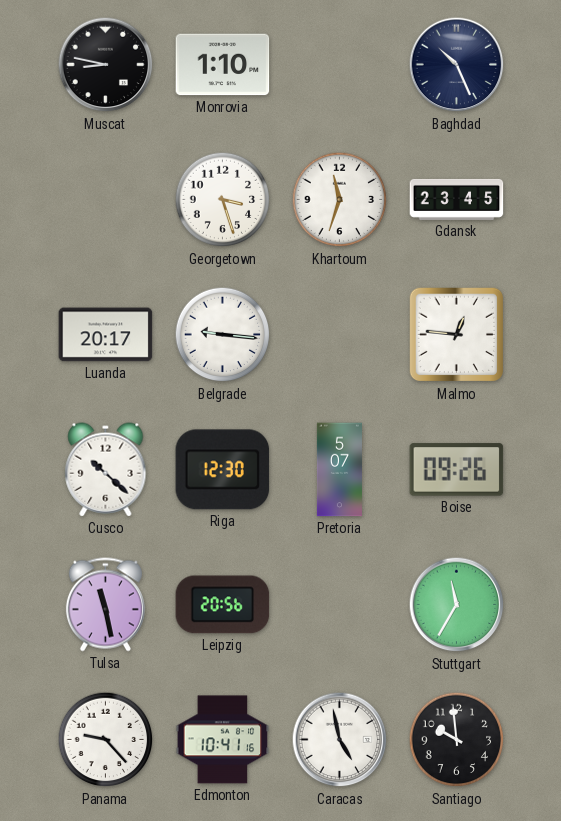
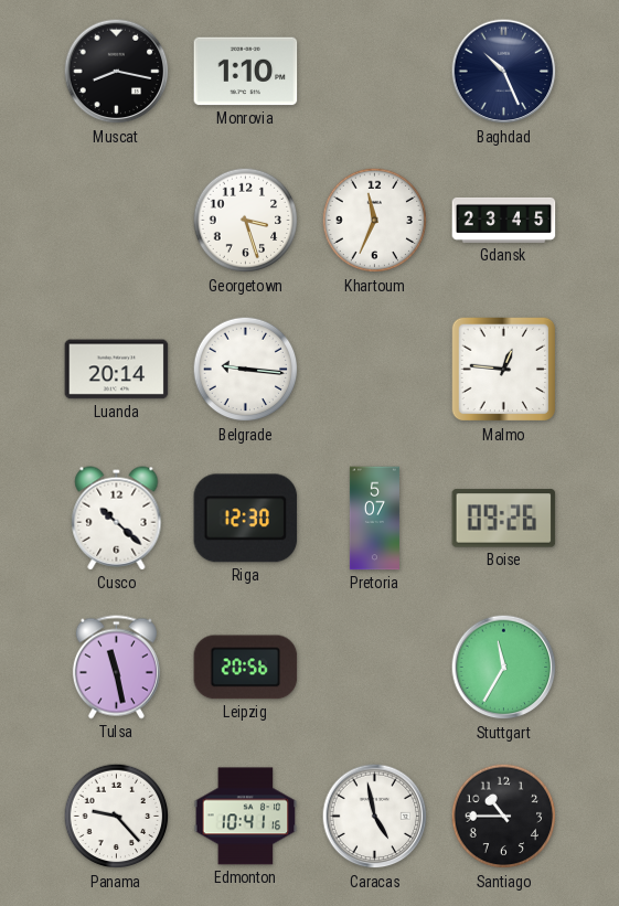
Muscat: 8:47 -> 8:17 (117, 72)
Khartoum: 11:33 -> 11:34 (375, 221)
Luanda: 20:17 -> 20:14 (117, 370)
Santiago: 9:59 -> 10:45 (504, 817)
